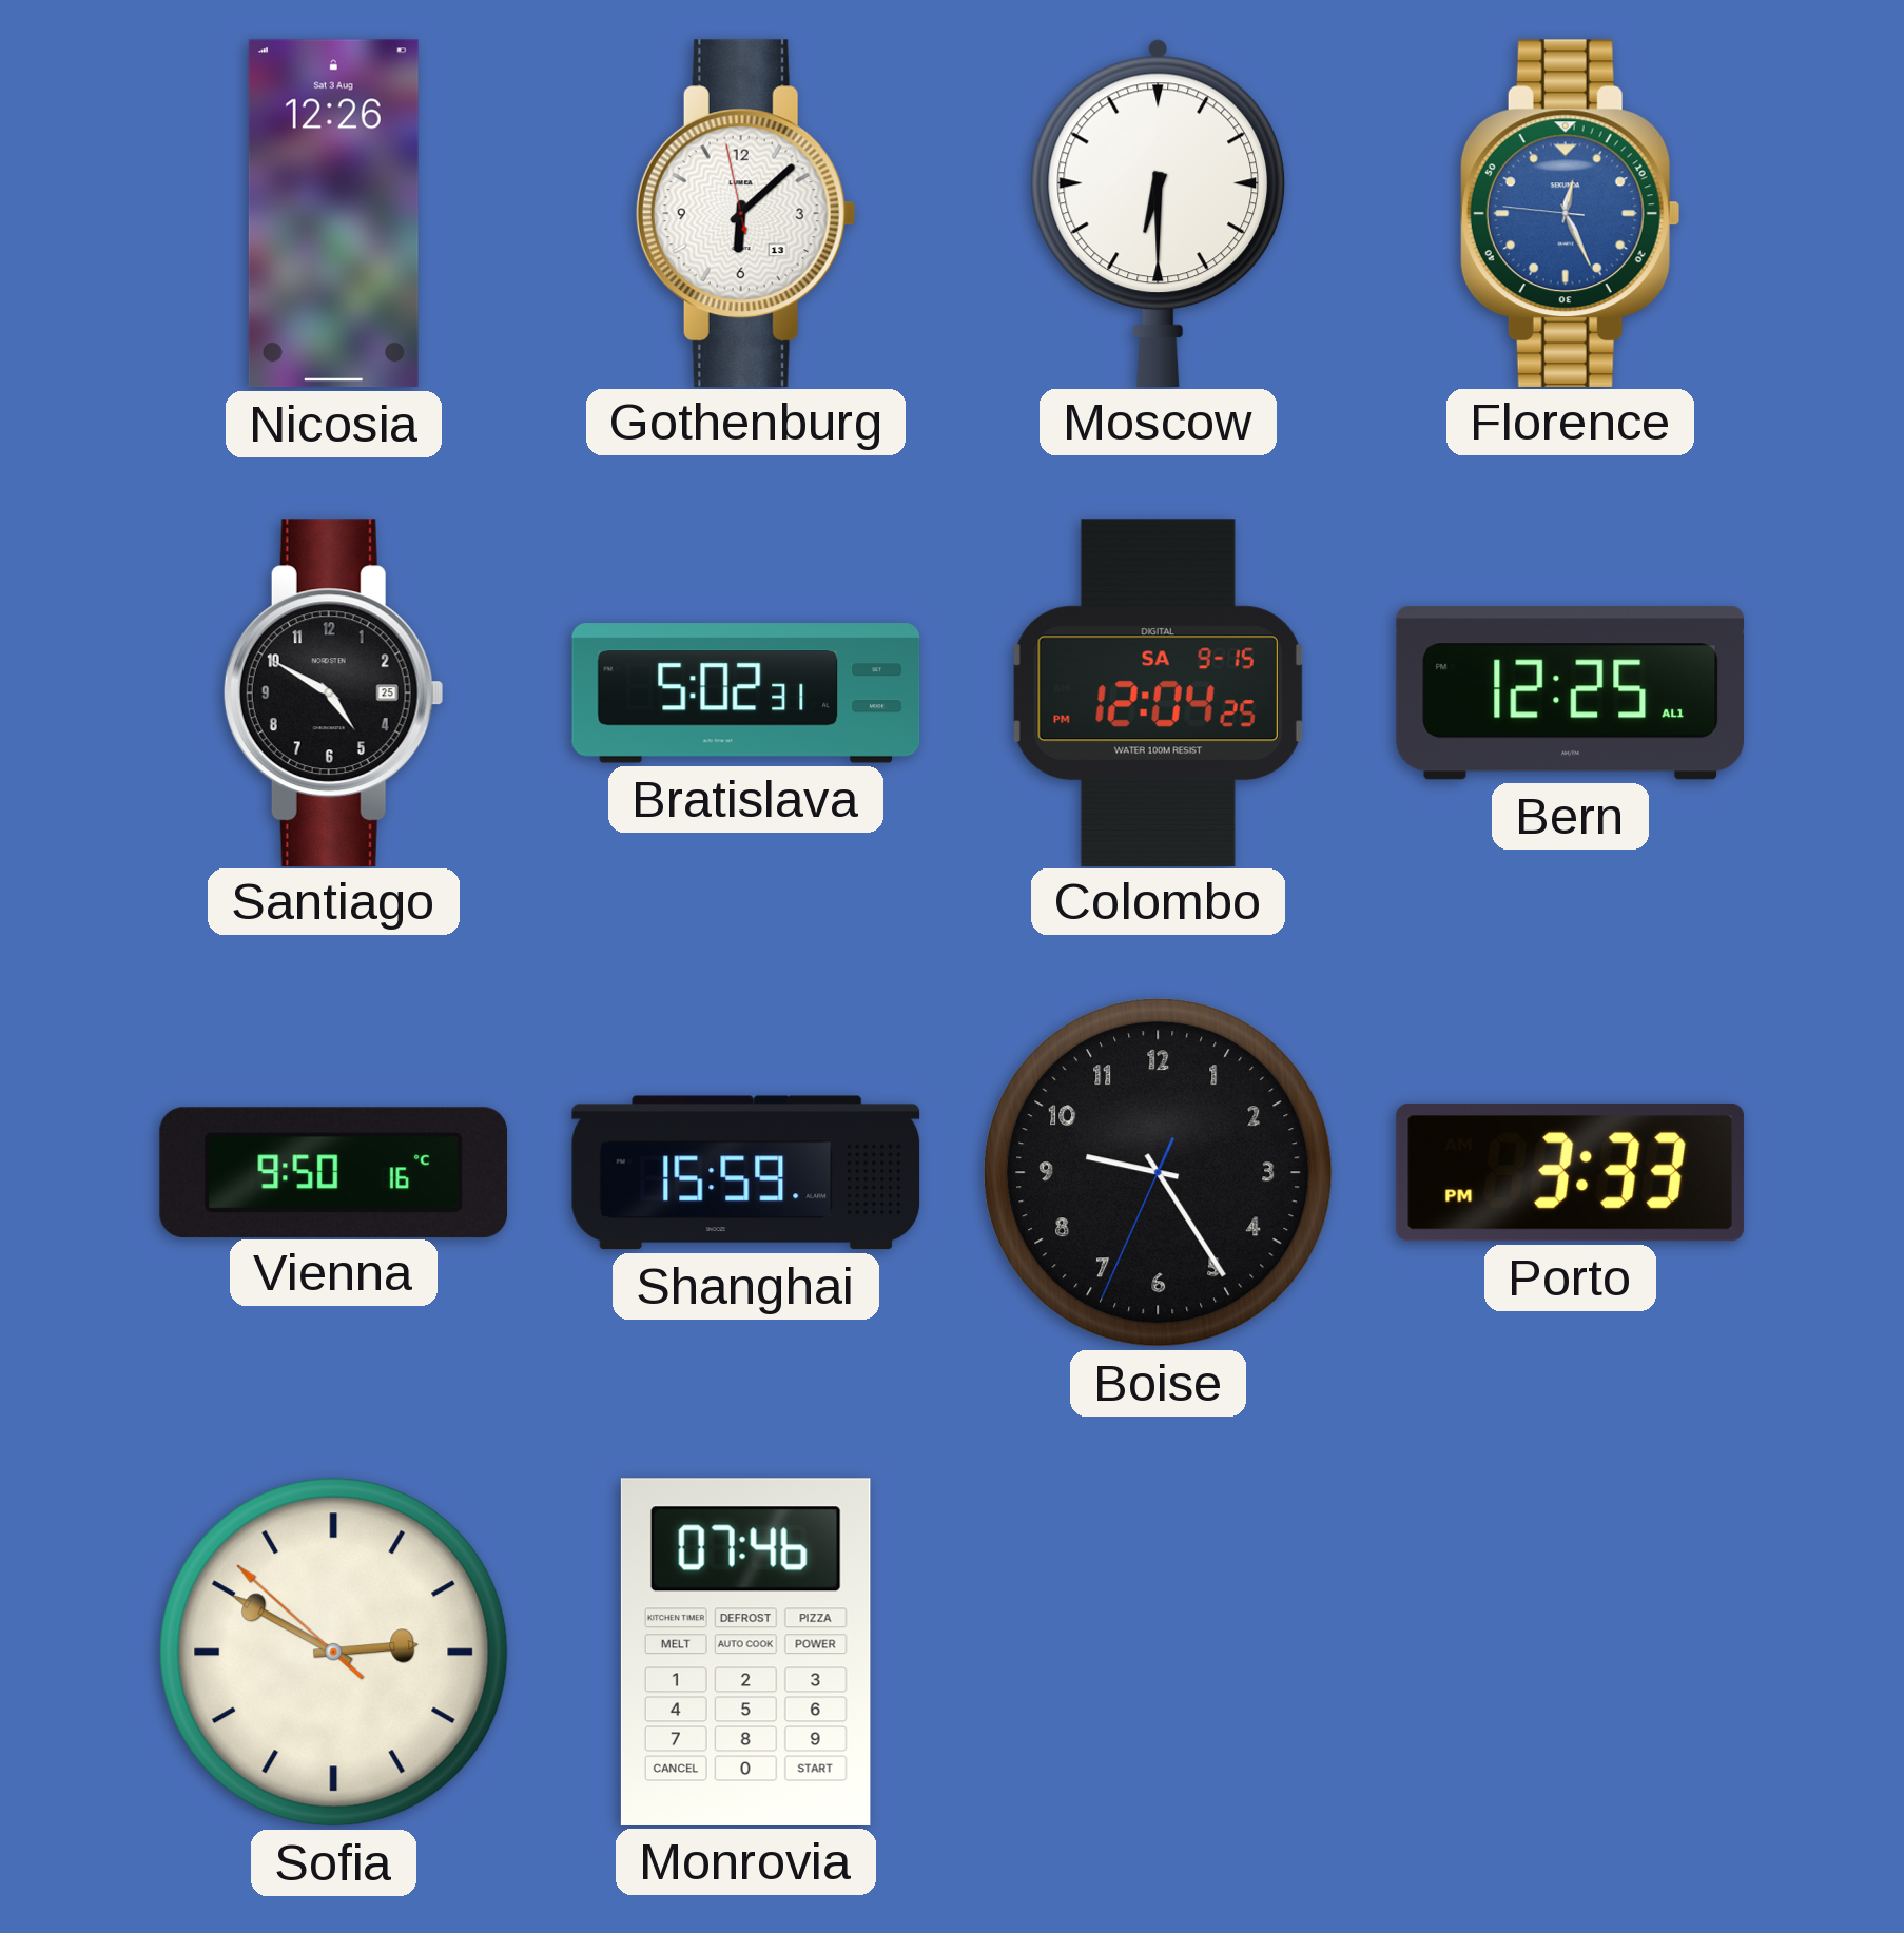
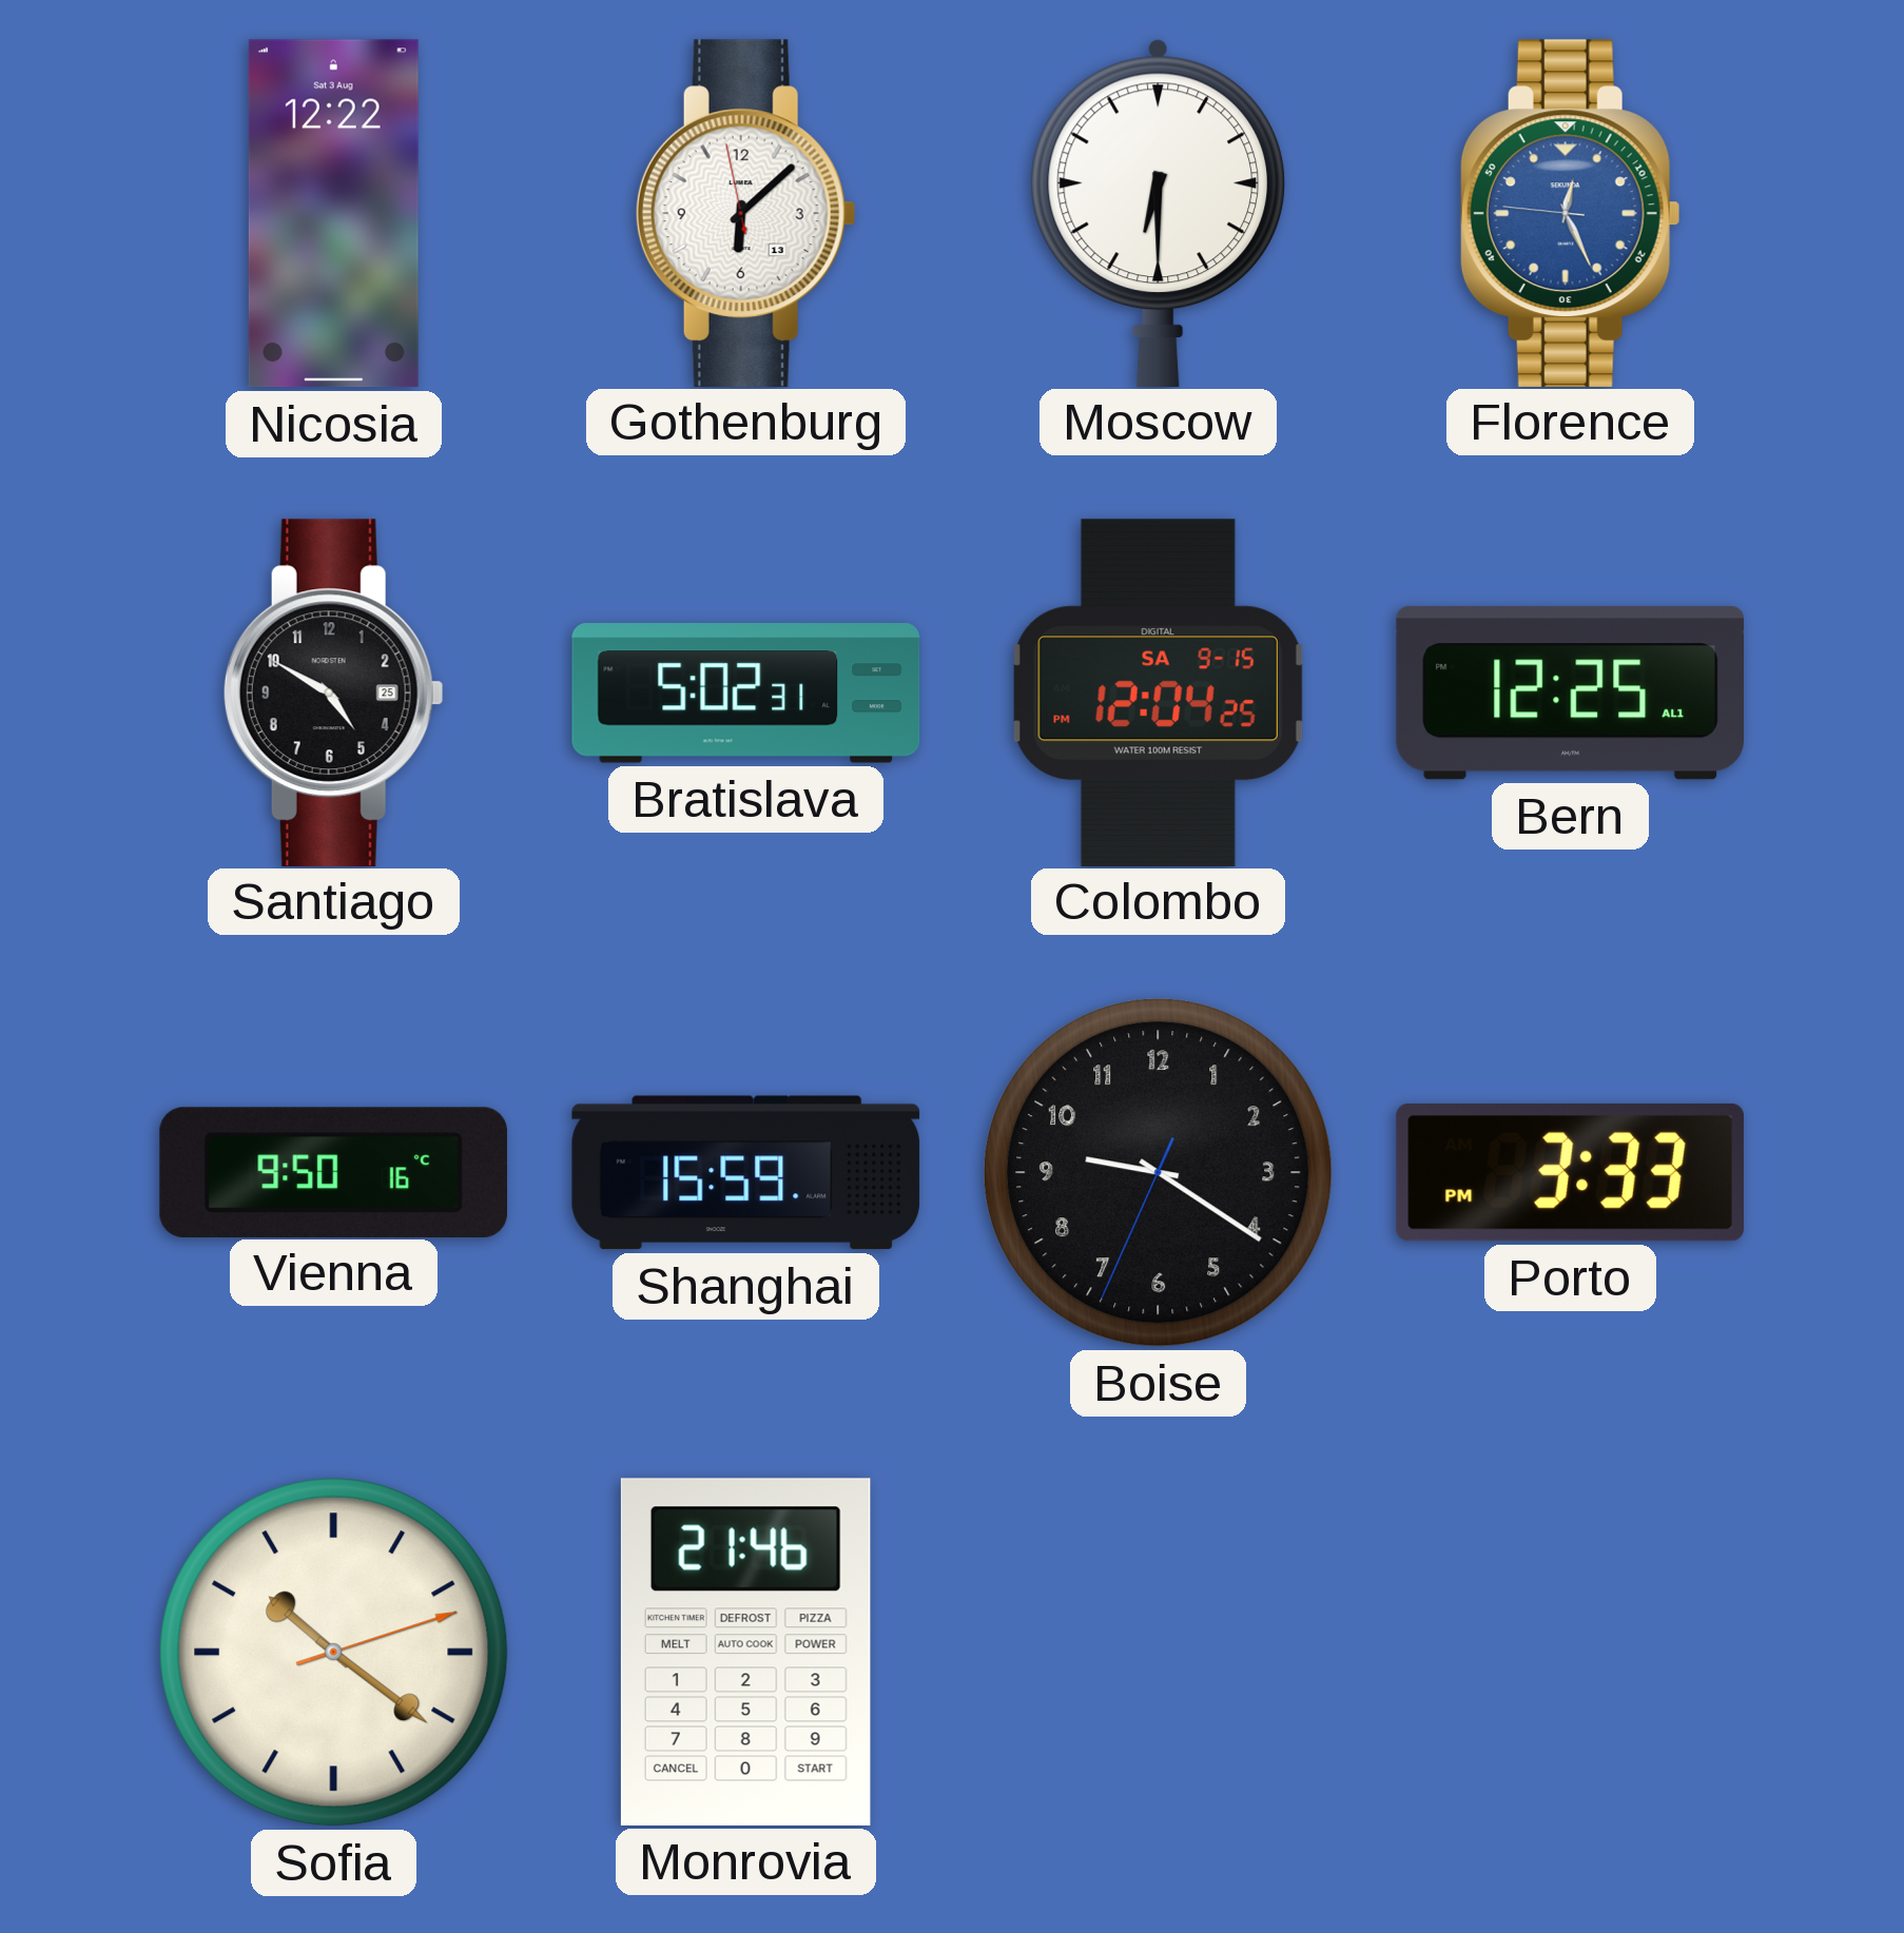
Nicosia: 12:26 -> 12:22 (333, 214)
Boise: 9:24 -> 9:20 (1159, 1173)
Sofia: 2:49 -> 10:21 (334, 1653)
Monrovia: 07:46 -> 21:46 (745, 1652)
